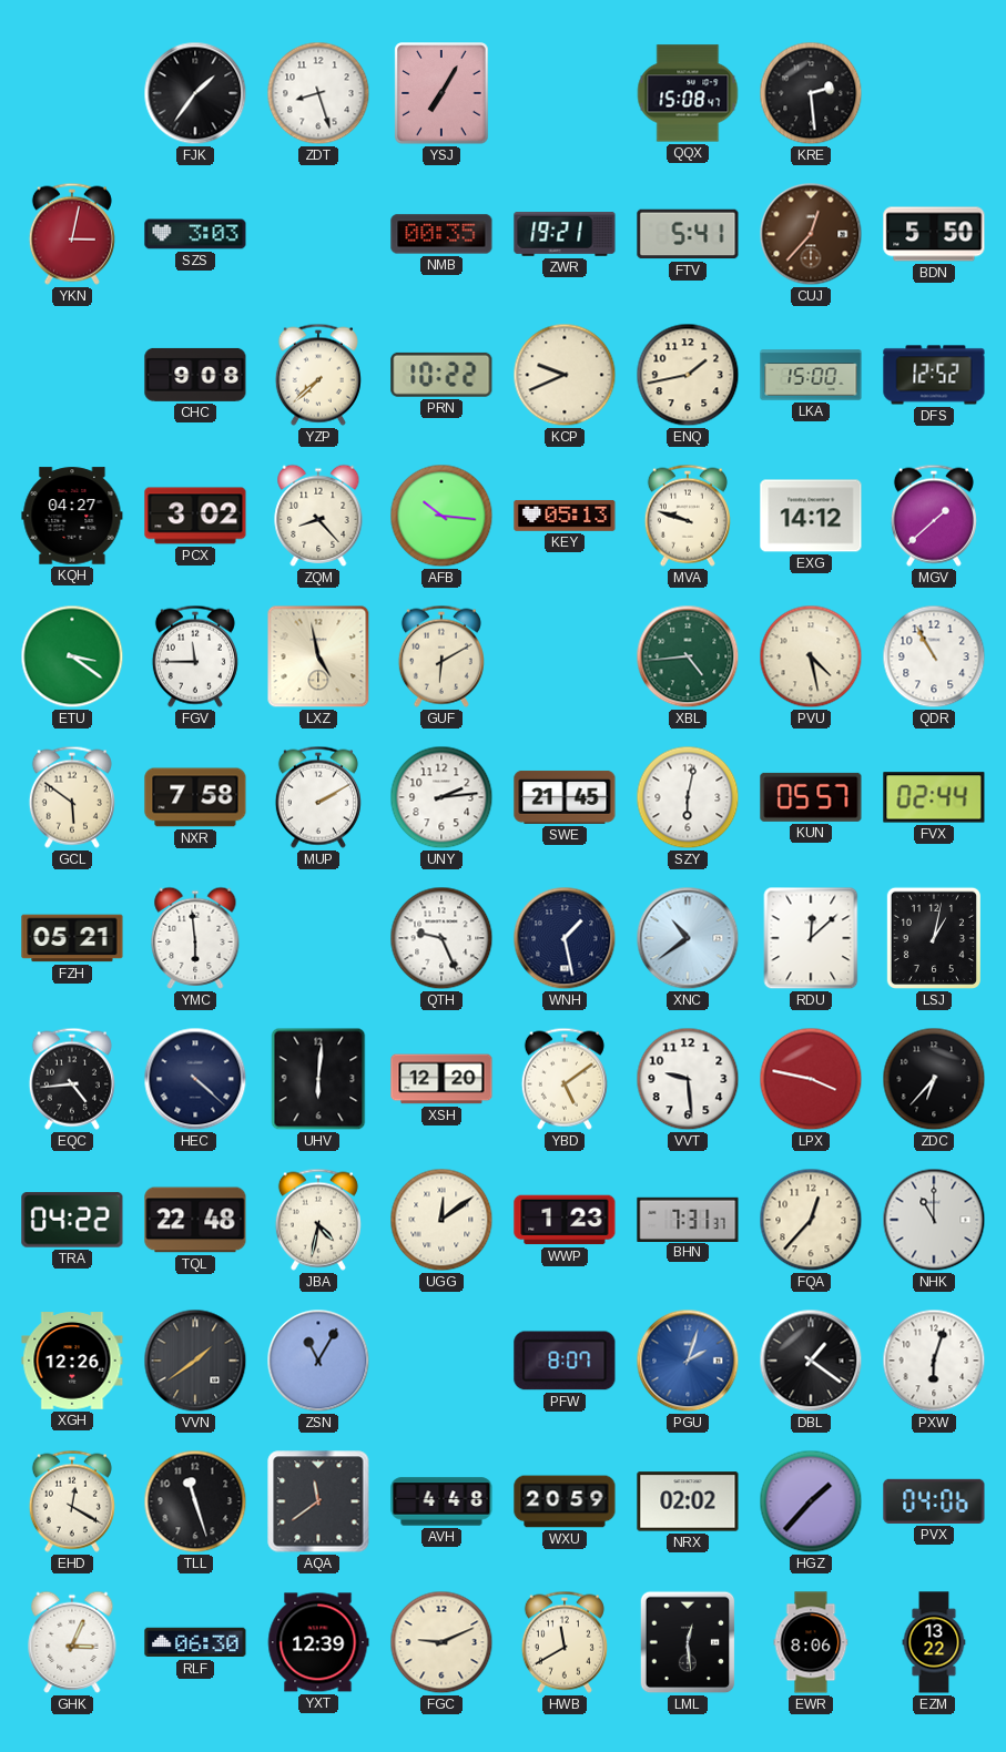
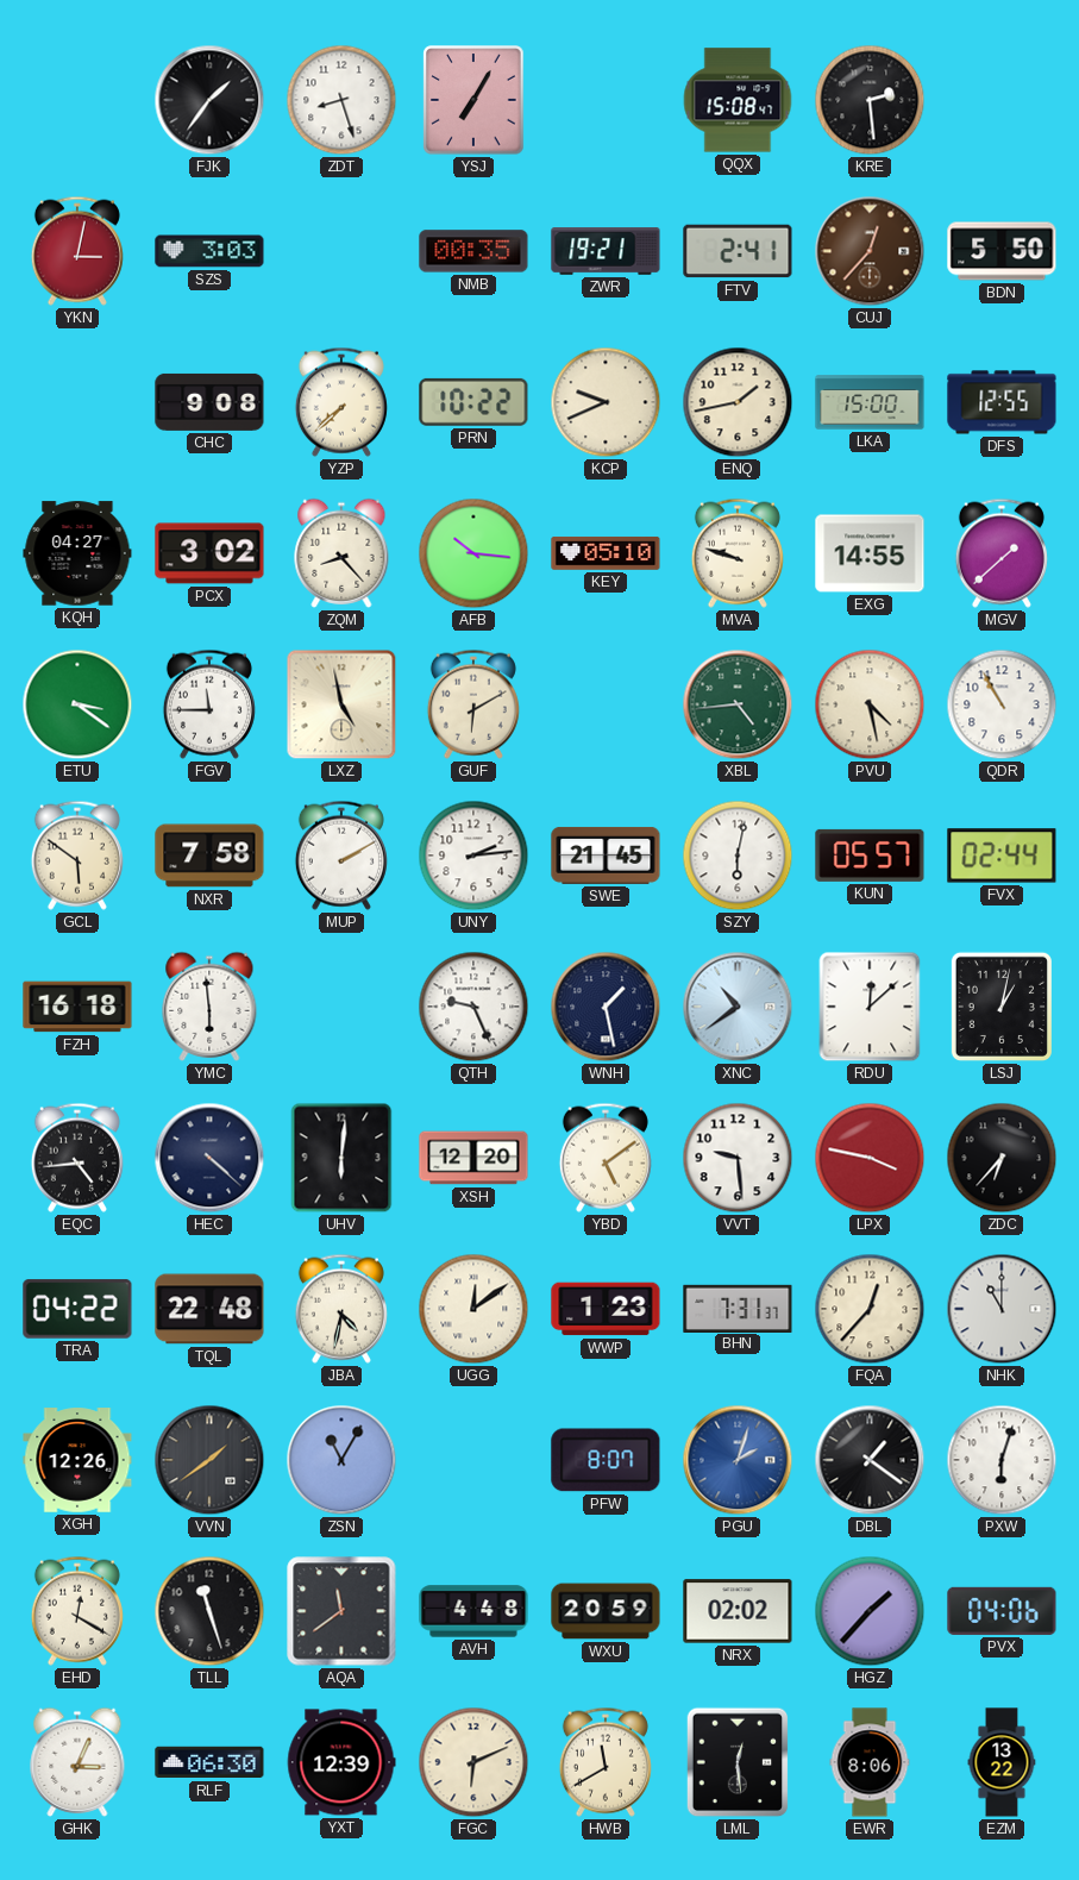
FTV: 5:41 -> 2:41 (738, 251)
DFS: 12:52 -> 12:55 (1002, 402)
KEY: 05:13 -> 05:10 (606, 553)
EXG: 14:12 -> 14:55 (870, 553)
FZH: 05:21 -> 16:18 (77, 1007)
FGC: 9:11 -> 6:11 (473, 1762)
